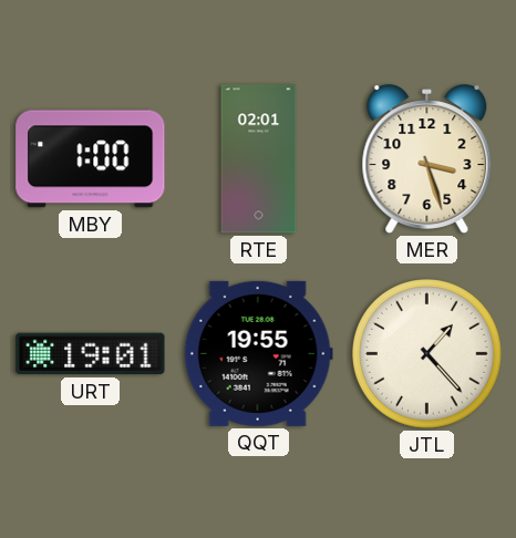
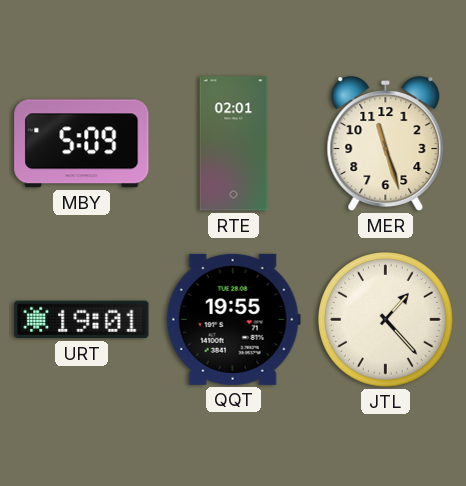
MBY: 1:00 -> 5:09 (82, 144)
MER: 3:27 -> 11:27 (386, 144)
